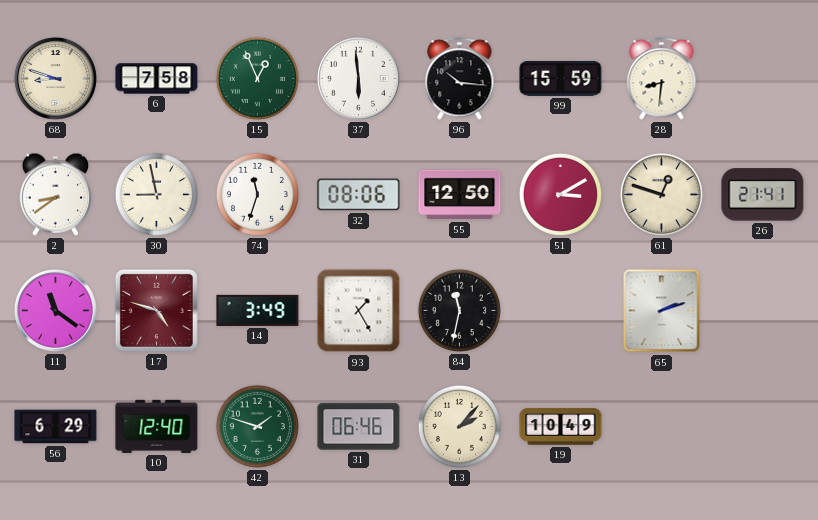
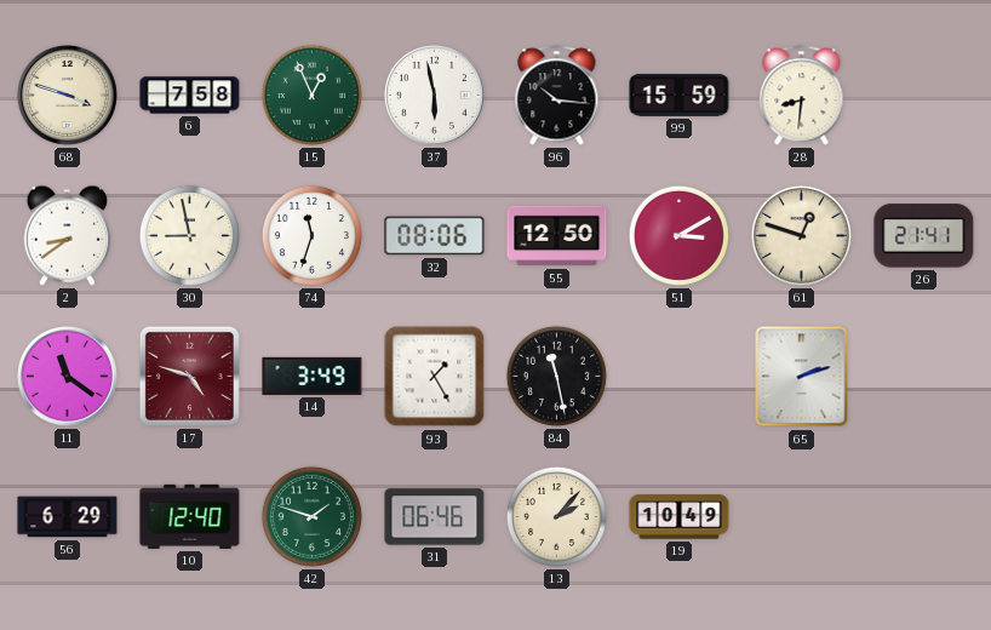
68: 8:48 -> 3:48 (67, 94)
37: 5:59 -> 5:58 (434, 94)
84: 11:32 -> 11:28 (556, 376)
